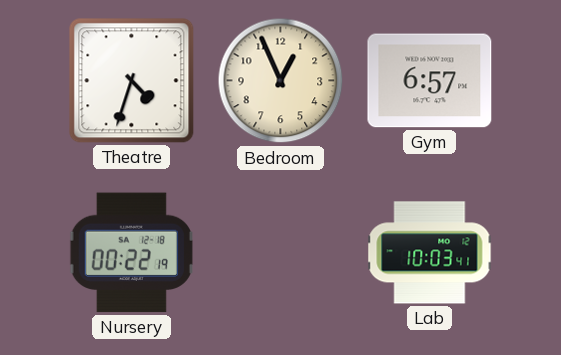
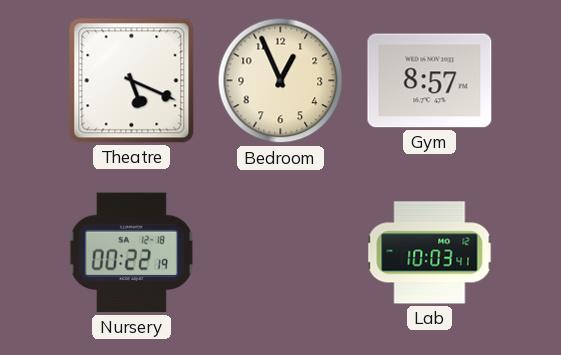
Theatre: 4:33 -> 5:19 (132, 81)
Gym: 6:57 -> 8:57 (430, 81)
